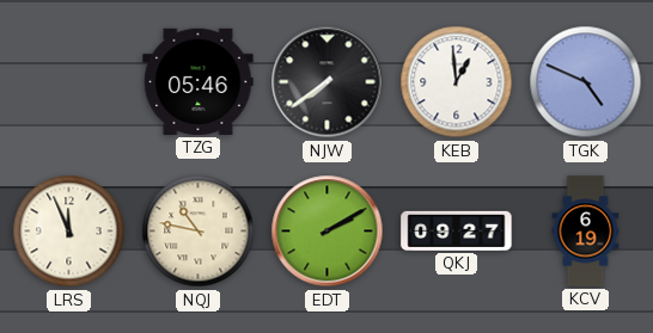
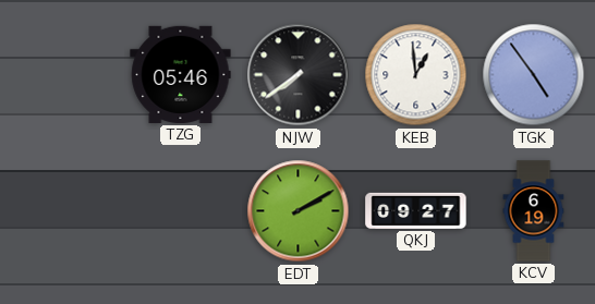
TGK: 4:49 -> 4:54 (534, 75)
LRS: 11:56 -> none (69, 232)
NQJ: 10:47 -> none (199, 232)
